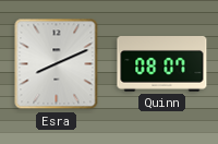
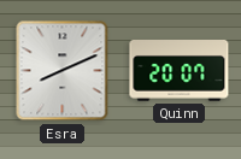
Quinn: 08:07 -> 20:07 (180, 71)
